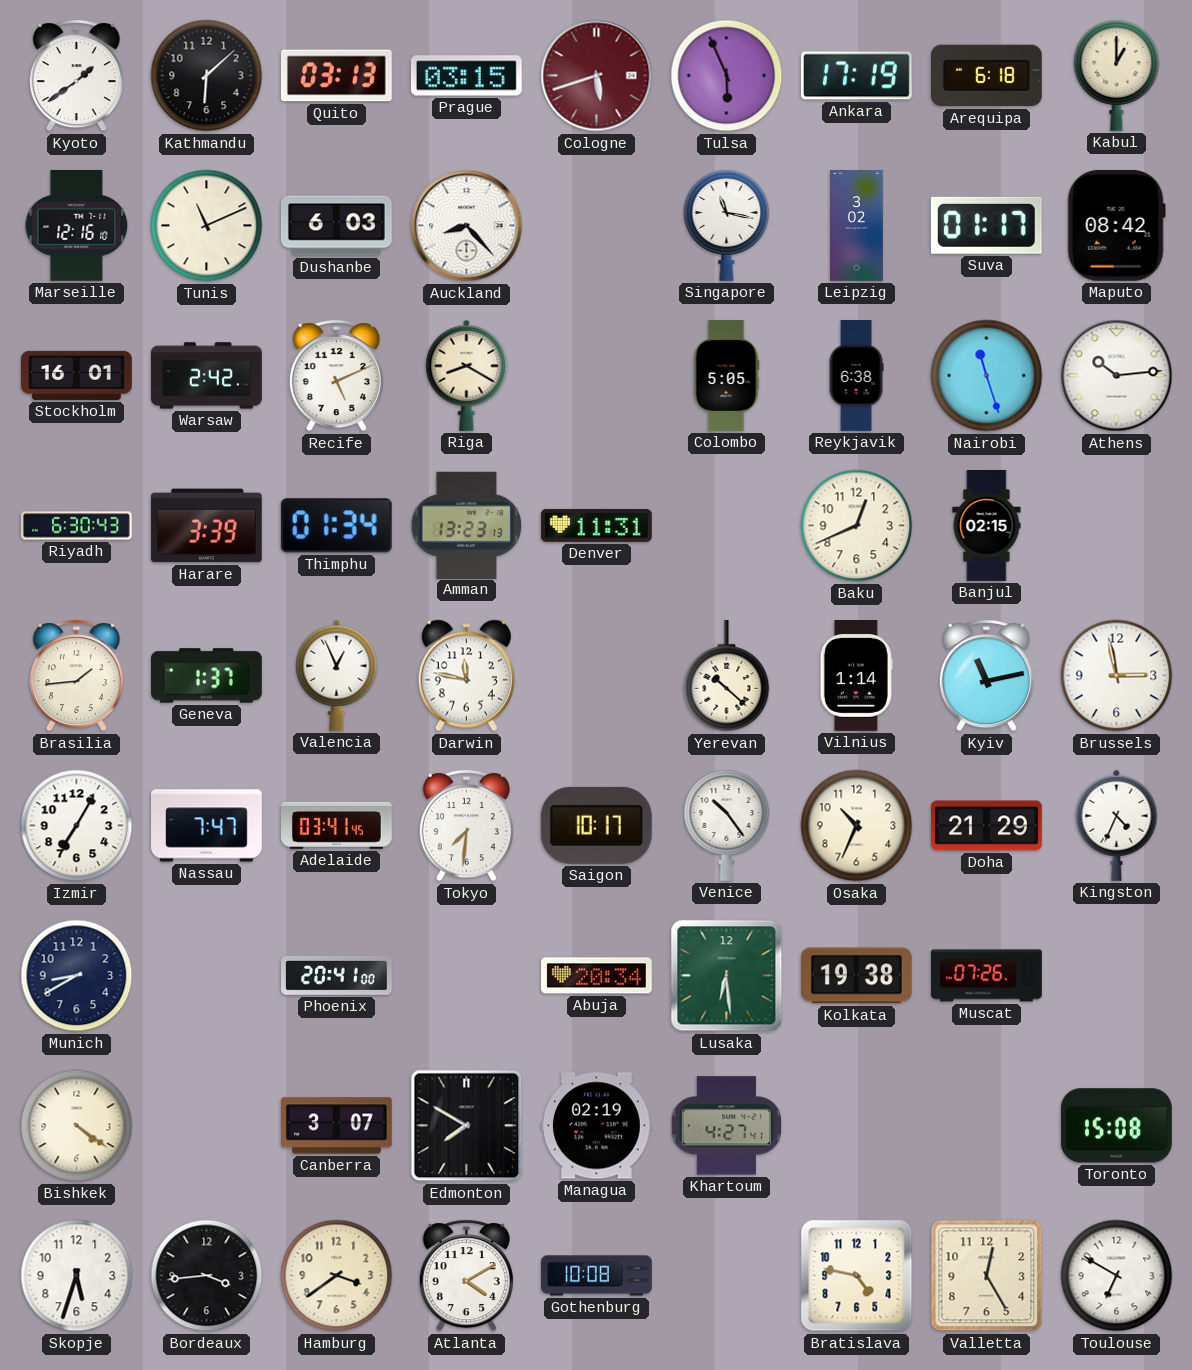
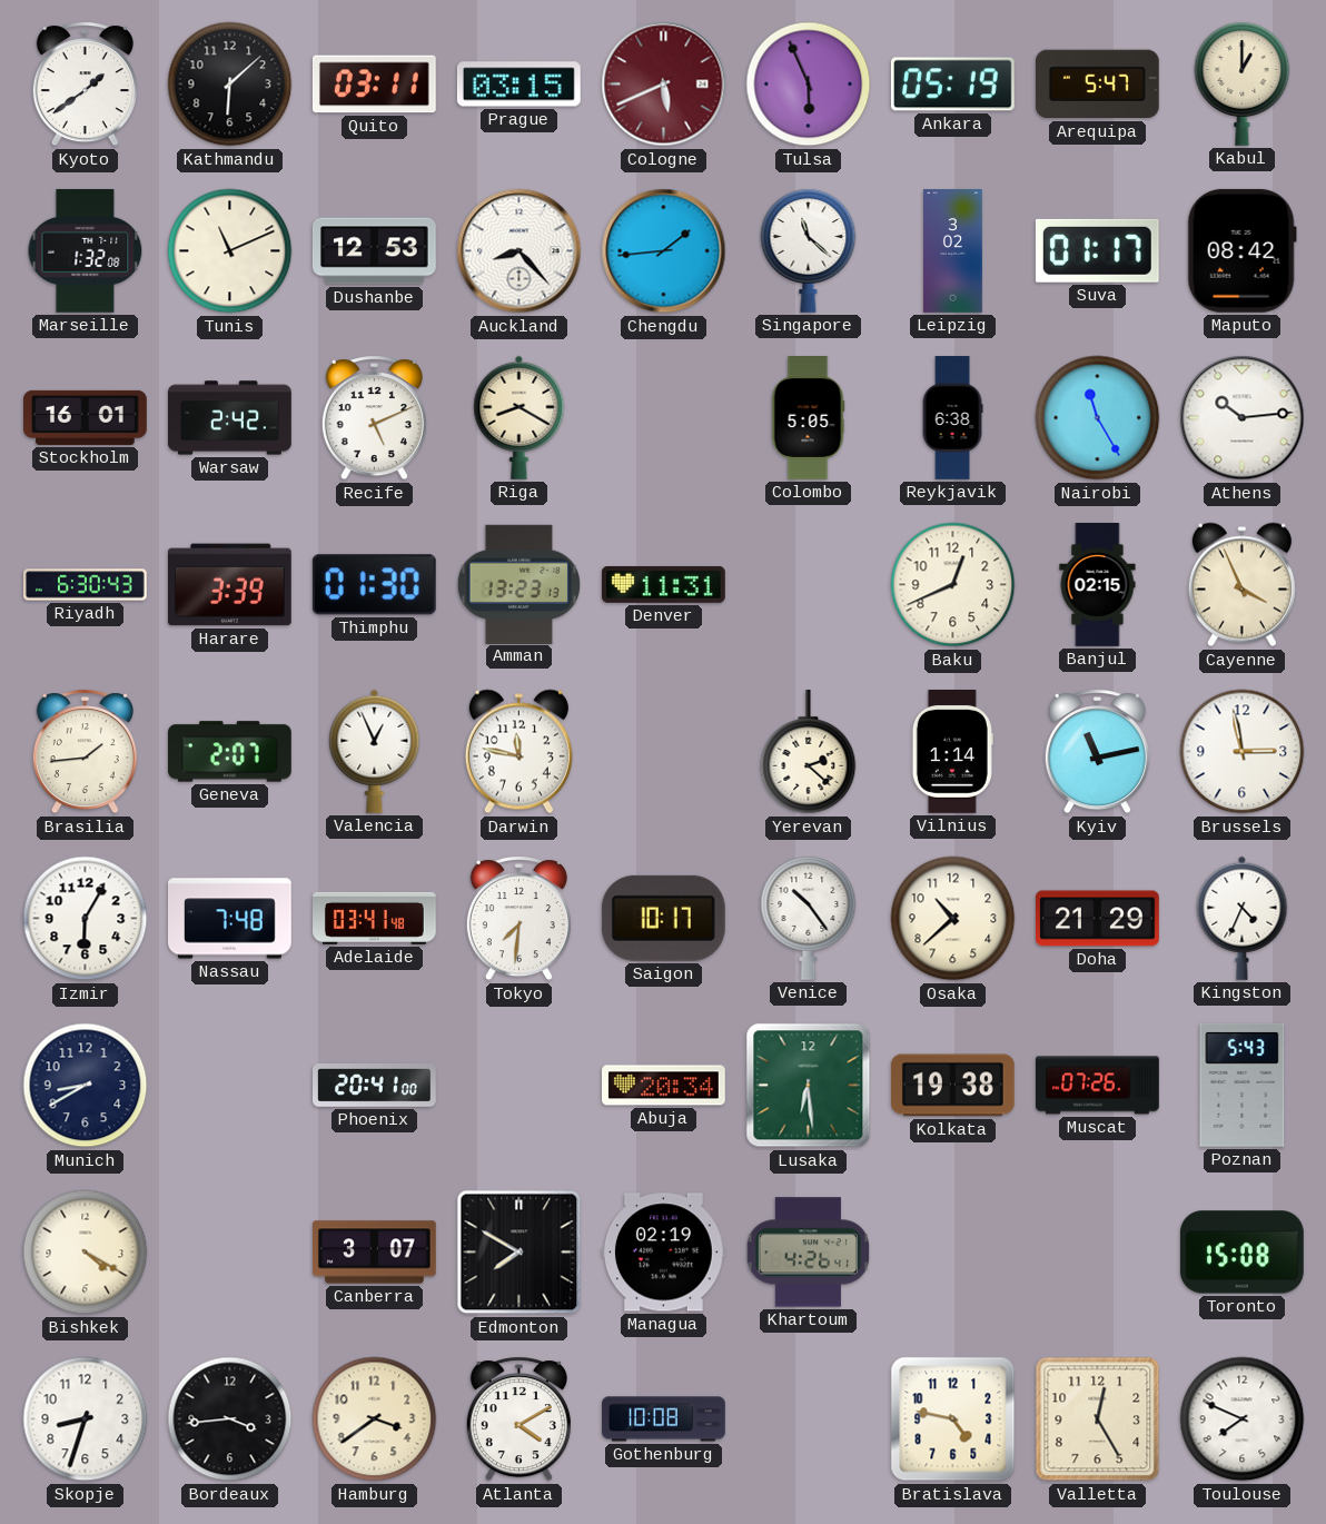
Quito: 03:13 -> 03:11 (374, 85)
Cologne: 5:42 -> 5:41 (664, 85)
Ankara: 17:19 -> 05:19 (952, 85)
Arequipa: 6:18 -> 5:47 (1097, 85)
Marseille: 12:16 -> 1:32 (86, 250)
Dushanbe: 6:03 -> 12:53 (374, 251)
Chengdu: none -> 1:44 (664, 251)
Singapore: 11:17 -> 11:22 (809, 250)
Nairobi: 11:27 -> 11:25 (1098, 418)
Thimphu: 01:34 -> 01:30 (374, 585)
Cayenne: none -> 3:56 (1241, 585)
Geneva: 1:37 -> 2:07 (230, 752)
Yerevan: 10:22 -> 2:22 (809, 753)
Izmir: 7:05 -> 6:05 (86, 919)
Nassau: 7:47 -> 7:48 (230, 919)
Adelaide: 03:41:45 -> 03:41:48 (375, 918)
Osaka: 10:34 -> 10:38 (953, 919)
Poznan: none -> 5:43 (1243, 1085)
Bishkek: 4:21 -> 4:20 (86, 1253)
Khartoum: 4:27 -> 4:26 (808, 1253)
Skopje: 5:33 -> 8:33 (86, 1419)
Toulouse: 6:50 -> 7:49 (1243, 1419)
